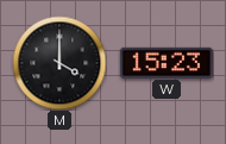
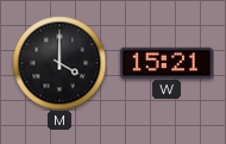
W: 15:23 -> 15:21 (167, 62)
